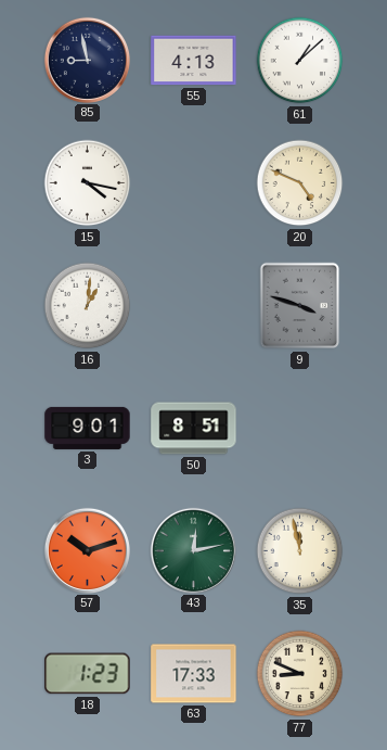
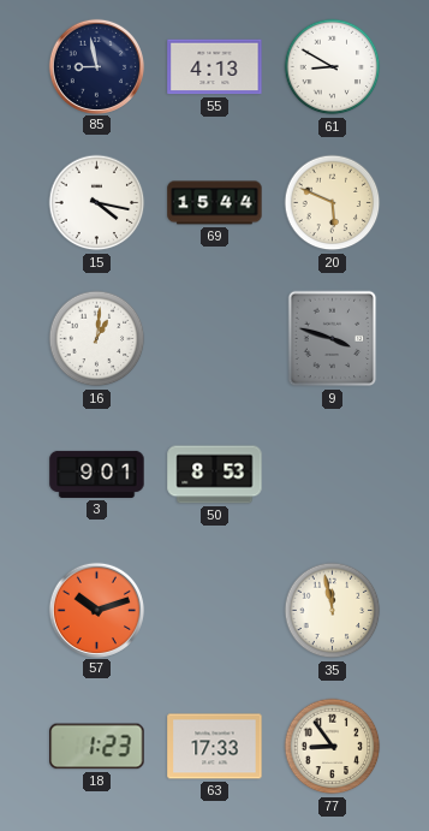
61: 1:08 -> 8:50 (333, 67)
69: none -> 15:44 (215, 203)
20: 4:49 -> 5:49 (333, 203)
50: 8:51 -> 8:53 (215, 475)
43: 12:13 -> none (193, 550)
77: 8:49 -> 8:54 (333, 747)
